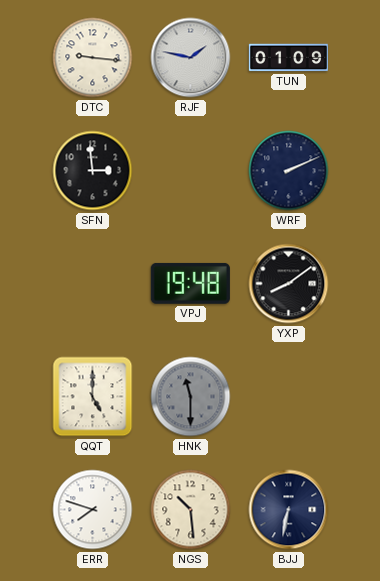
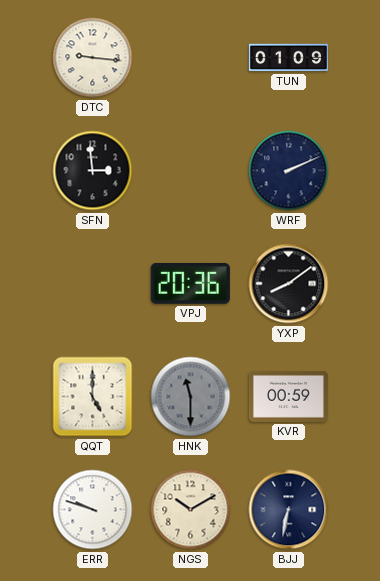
RJF: 1:47 -> none (191, 58)
VPJ: 19:48 -> 20:36 (190, 283)
KVR: none -> 00:59 (288, 396)
ERR: 7:48 -> 9:48 (93, 510)
NGS: 10:29 -> 10:10 (191, 510)
